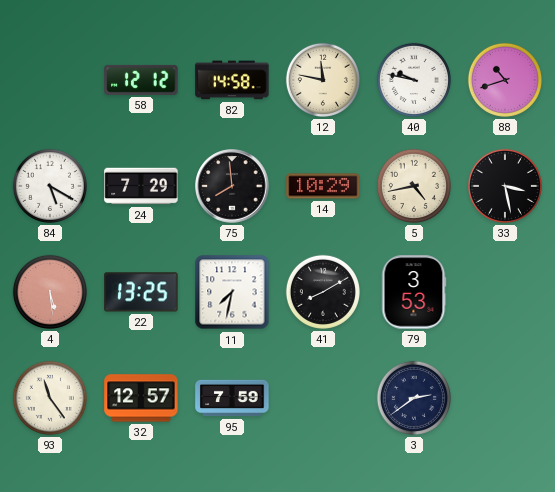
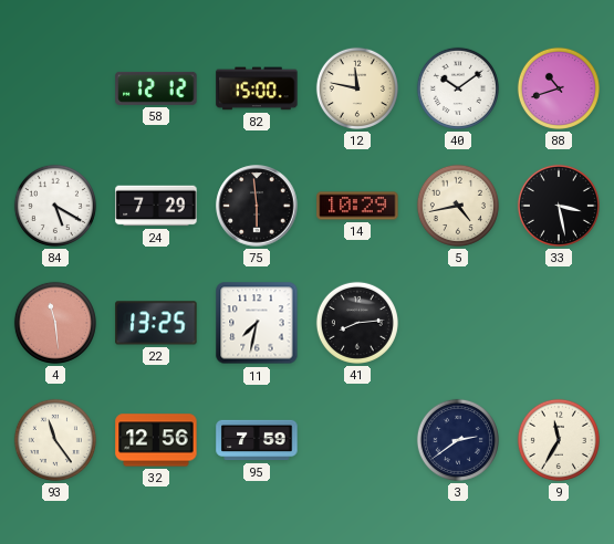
82: 14:58 -> 15:00 (257, 88)
40: 9:47 -> 10:09 (458, 88)
75: 7:59 -> 5:59 (257, 206)
4: 5:29 -> 11:29 (55, 323)
41: 8:10 -> 8:14 (357, 323)
79: 3:53 -> none (414, 292)
32: 12:57 -> 12:56 (156, 440)
9: none -> 11:35 (559, 440)
